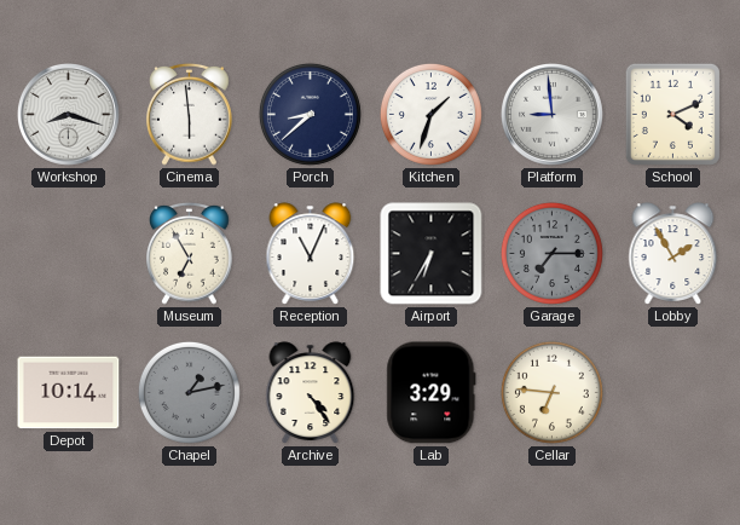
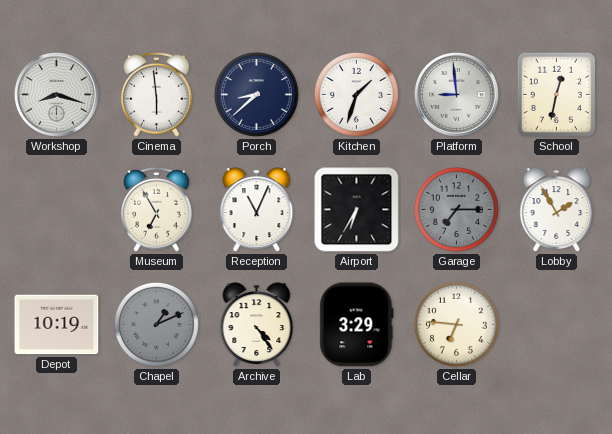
School: 4:11 -> 12:32 (556, 94)
Depot: 10:14 -> 10:19 (57, 325)
Chapel: 1:13 -> 1:11 (156, 324)
